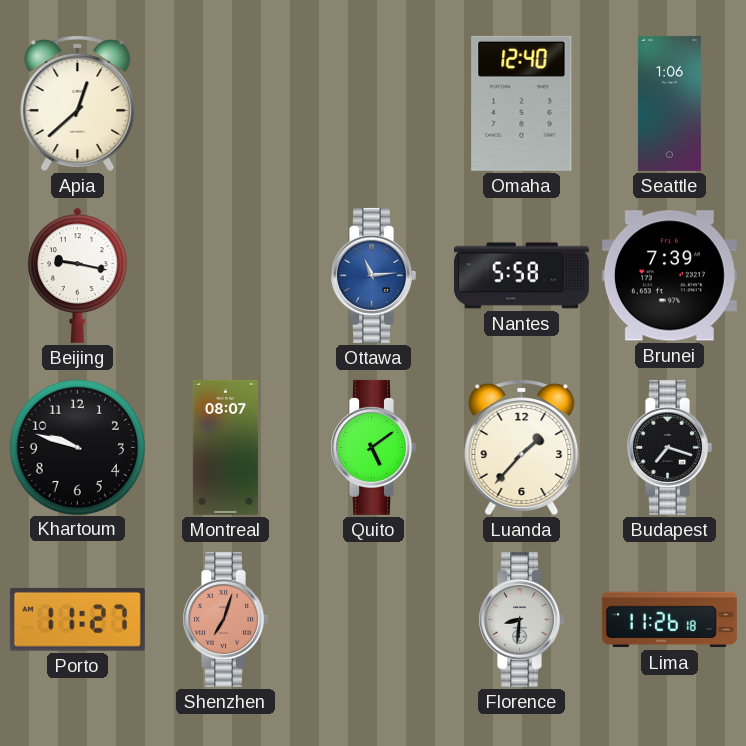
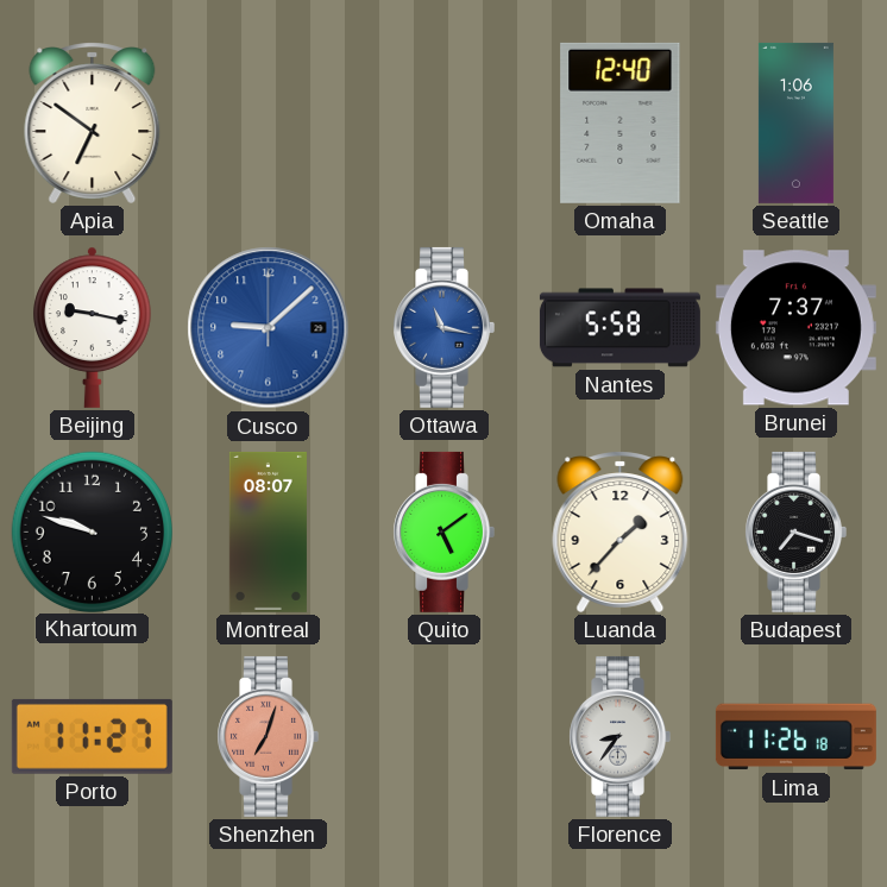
Apia: 12:38 -> 6:51 (93, 122)
Cusco: none -> 9:08 (269, 328)
Ottawa: 11:14 -> 11:17 (443, 327)
Brunei: 7:39 -> 7:37 (795, 328)
Florence: 8:31 -> 8:36 (619, 736)
